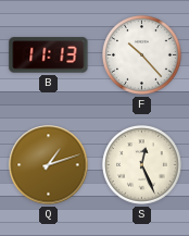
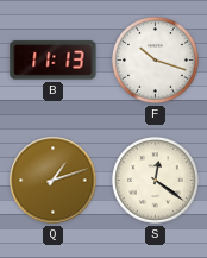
F: 10:23 -> 10:18 (156, 61)
S: 12:26 -> 12:21 (156, 181)
